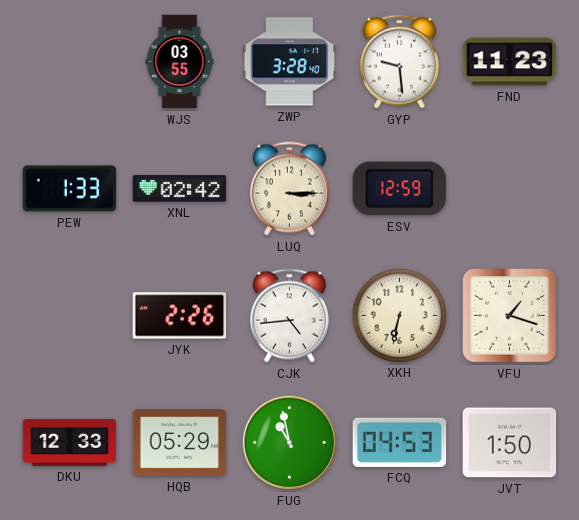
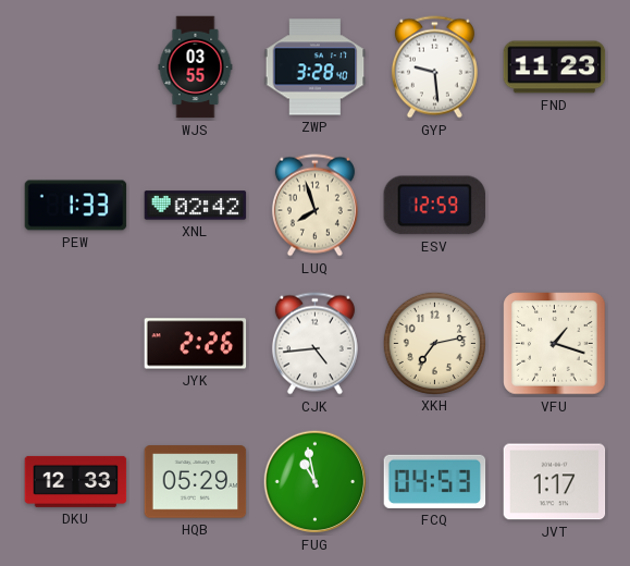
LUQ: 3:15 -> 7:57 (314, 206)
XKH: 6:32 -> 7:13 (434, 343)
JVT: 1:50 -> 1:17 (555, 482)
